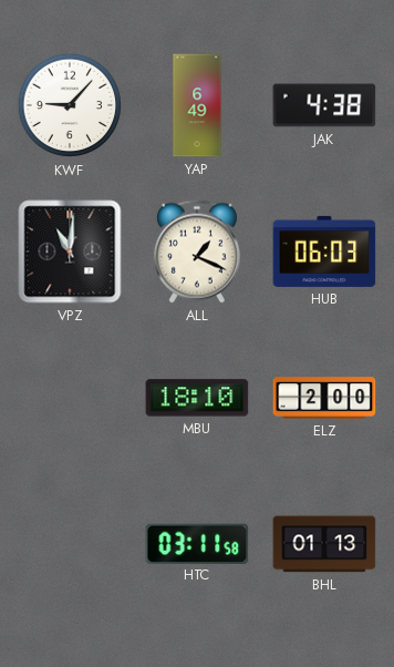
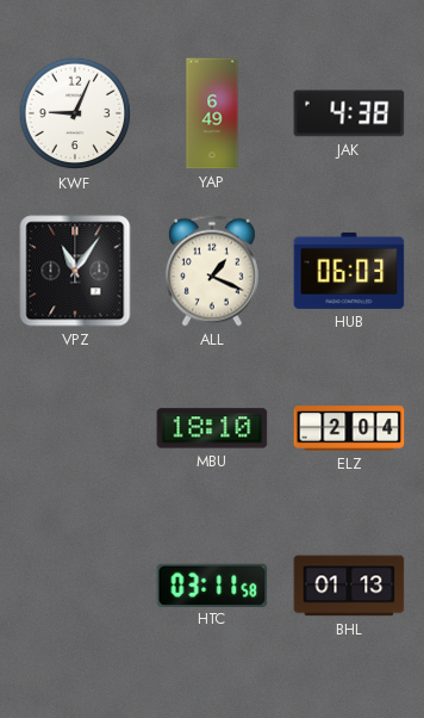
KWF: 9:07 -> 9:04 (75, 113)
VPZ: 11:01 -> 11:06 (75, 271)
ELZ: 2:00 -> 2:04 (349, 428)
